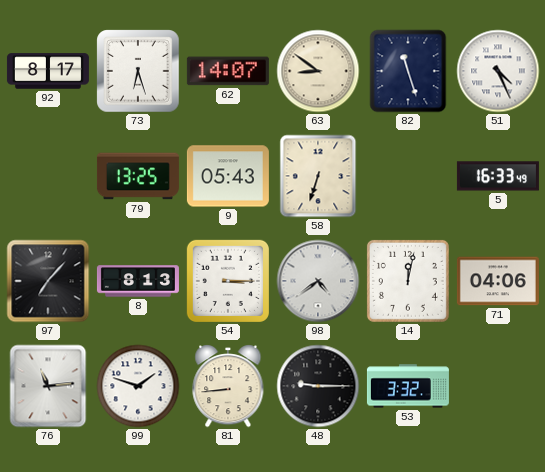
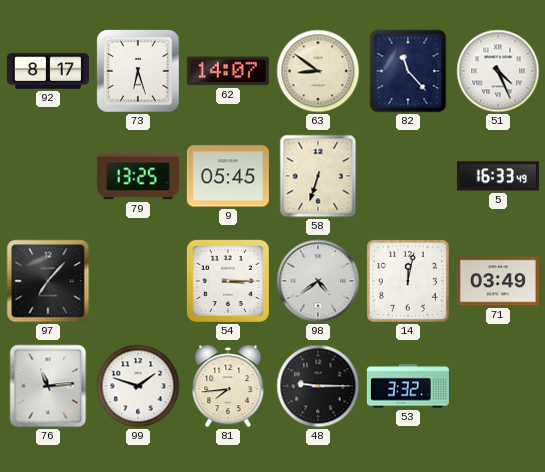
82: 11:27 -> 11:23 (408, 71)
9: 05:43 -> 05:45 (228, 176)
8: 8:13 -> none (138, 281)
71: 04:06 -> 03:49 (498, 281)
81: 8:44 -> 7:44 (228, 387)
